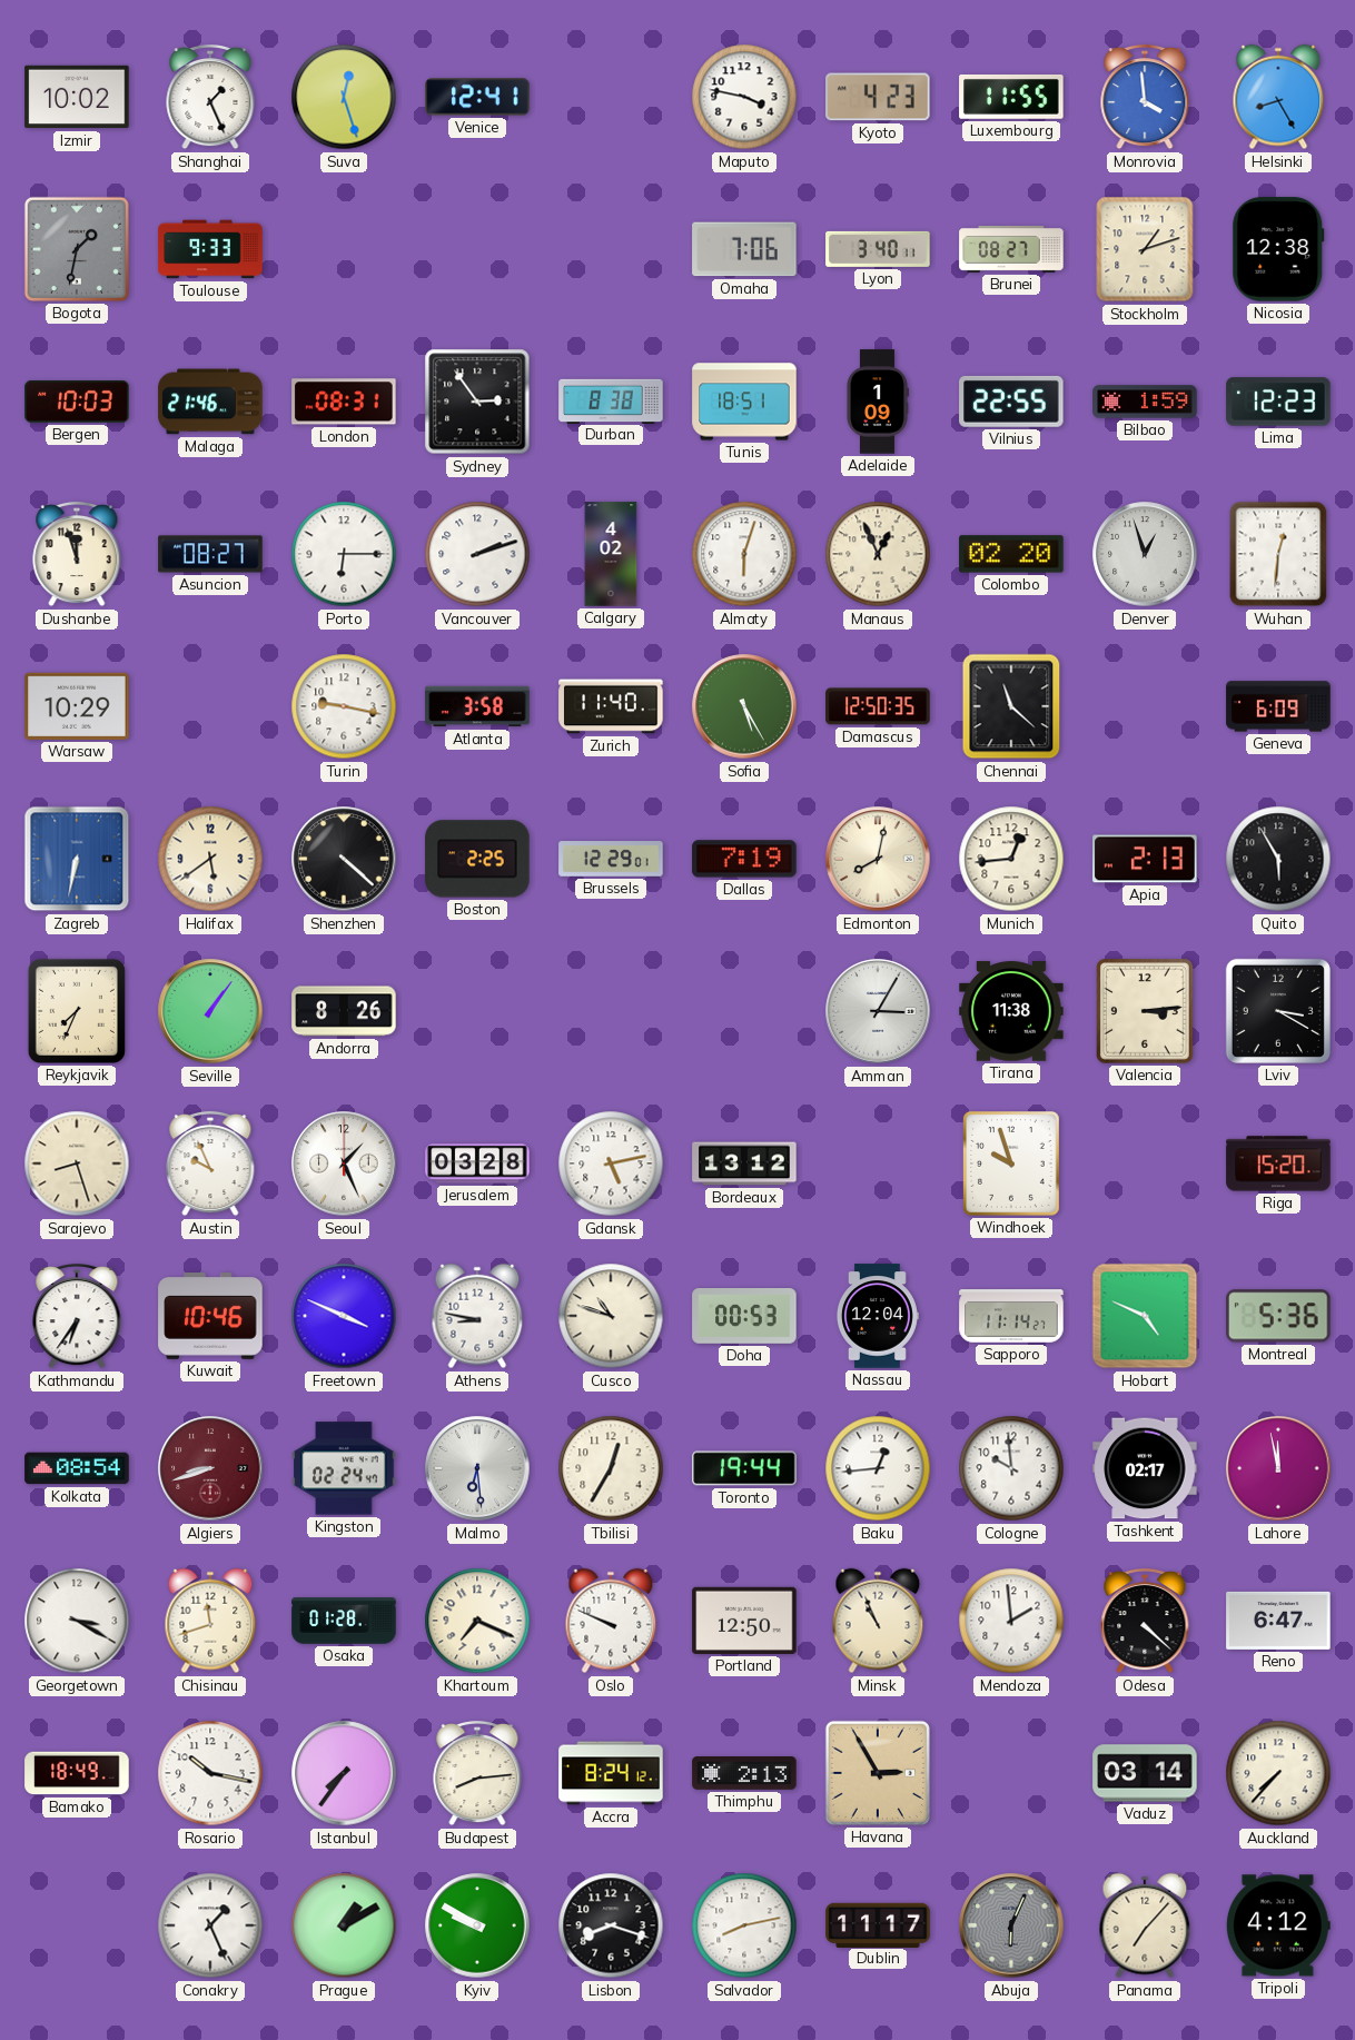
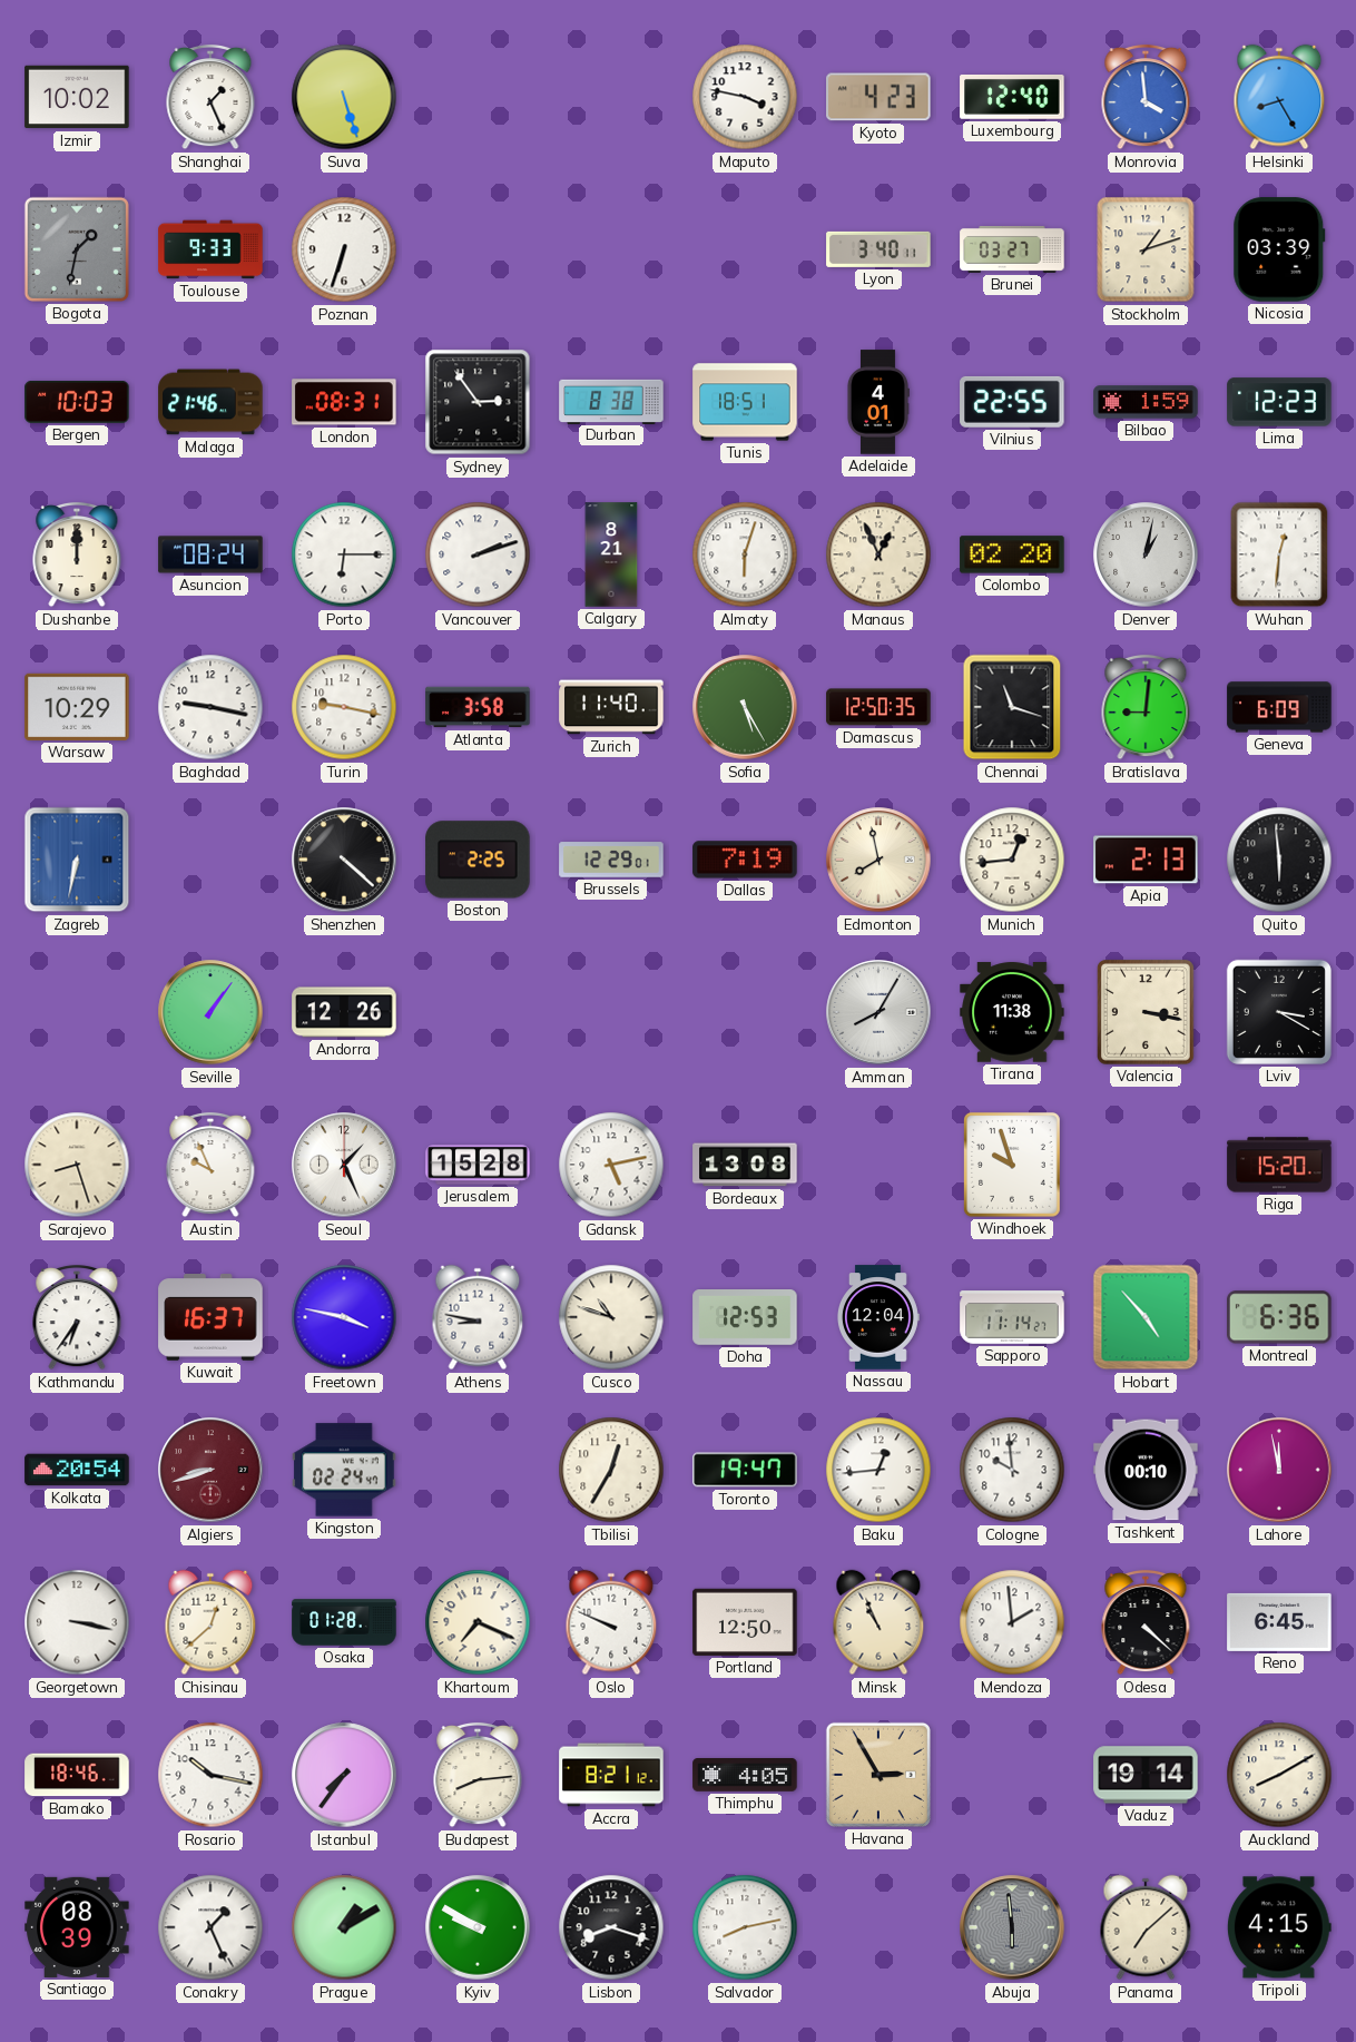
Suva: 12:27 -> 5:27 (344, 97)
Venice: 12:41 -> none (477, 97)
Luxembourg: 11:55 -> 12:40 (1012, 97)
Poznan: none -> 6:33 (344, 249)
Omaha: 7:06 -> none (744, 249)
Brunei: 08:27 -> 03:27 (1012, 249)
Nicosia: 12:38 -> 03:39 (1279, 249)
Adelaide: 1:09 -> 4:01 (877, 402)
Dushanbe: 11:57 -> 12:00 (77, 554)
Asuncion: 08:27 -> 08:24 (210, 554)
Calgary: 4:02 -> 8:21 (611, 554)
Denver: 12:57 -> 1:02 (1146, 554)
Baghdad: none -> 9:17 (210, 707)
Chennai: 11:22 -> 11:18 (1012, 707)
Bratislava: none -> 9:01 (1146, 707)
Halifax: 5:39 -> none (210, 859)
Edmonton: 8:02 -> 7:58 (878, 860)
Quito: 5:55 -> 5:59 (1279, 860)
Reykjavik: 7:34 -> none (77, 1011)
Andorra: 8:26 -> 12:26 (344, 1012)
Amman: 3:05 -> 8:05 (878, 1012)
Valencia: 3:14 -> 3:17 (1146, 1013)
Jerusalem: 03:28 -> 15:28 (478, 1165)
Bordeaux: 13:12 -> 13:08 (745, 1165)
Kuwait: 10:46 -> 16:37 (210, 1318)
Freetown: 3:49 -> 3:47 (344, 1317)
Doha: 00:53 -> 12:53 (745, 1318)
Hobart: 4:49 -> 4:53 (1146, 1317)
Montreal: 5:36 -> 6:36 (1279, 1317)
Kolkata: 08:54 -> 20:54 (77, 1470)
Malmo: 6:29 -> none (477, 1468)
Toronto: 19:44 -> 19:47 (745, 1470)
Tashkent: 02:17 -> 00:10 (1146, 1470)
Georgetown: 3:20 -> 3:17 (77, 1622)
Chisinau: 11:42 -> 12:38 (210, 1622)
Reno: 6:47 -> 6:45 (1279, 1622)
Bamako: 18:49 -> 18:46 (77, 1775)
Accra: 8:24 -> 8:21 (611, 1775)
Thimphu: 2:13 -> 4:05 (745, 1776)
Vaduz: 03:14 -> 19:14 (1146, 1775)
Auckland: 7:37 -> 8:10 (1279, 1775)
Santiago: none -> 08:39 (77, 1927)
Dublin: 11:17 -> none (878, 1924)
Abuja: 6:04 -> 5:59 (1012, 1927)
Panama: 7:07 -> 7:08 (1146, 1927)
Tripoli: 4:12 -> 4:15 (1279, 1927)
